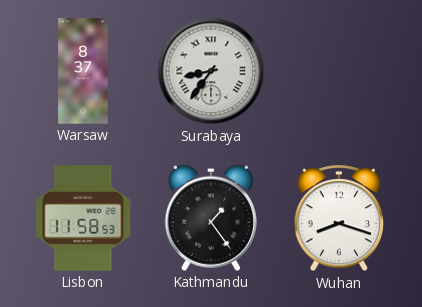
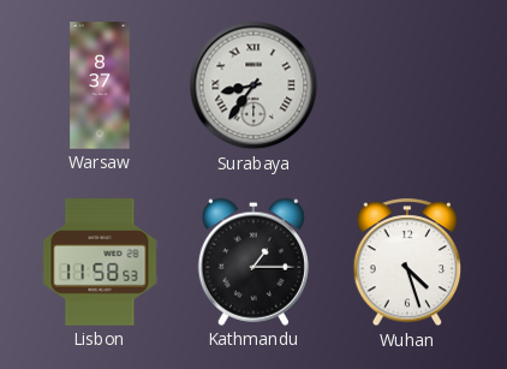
Kathmandu: 1:24 -> 1:15 (253, 262)
Wuhan: 8:18 -> 4:27 (407, 263)
